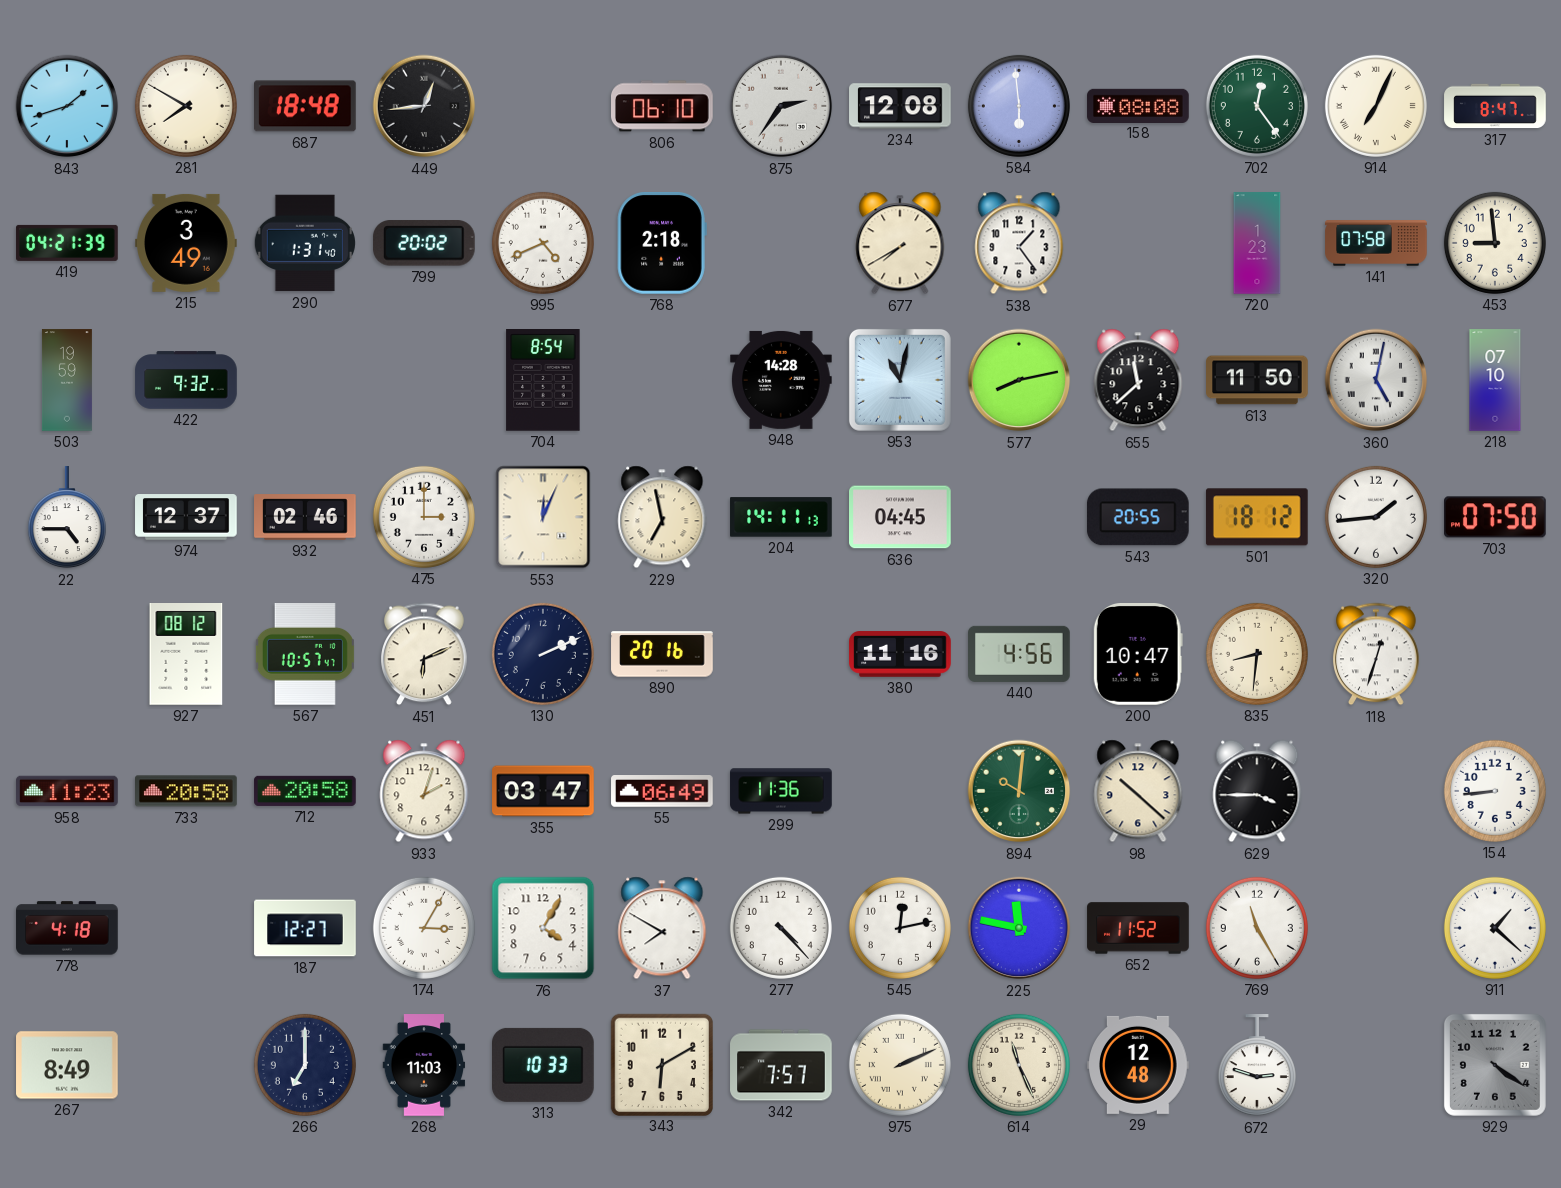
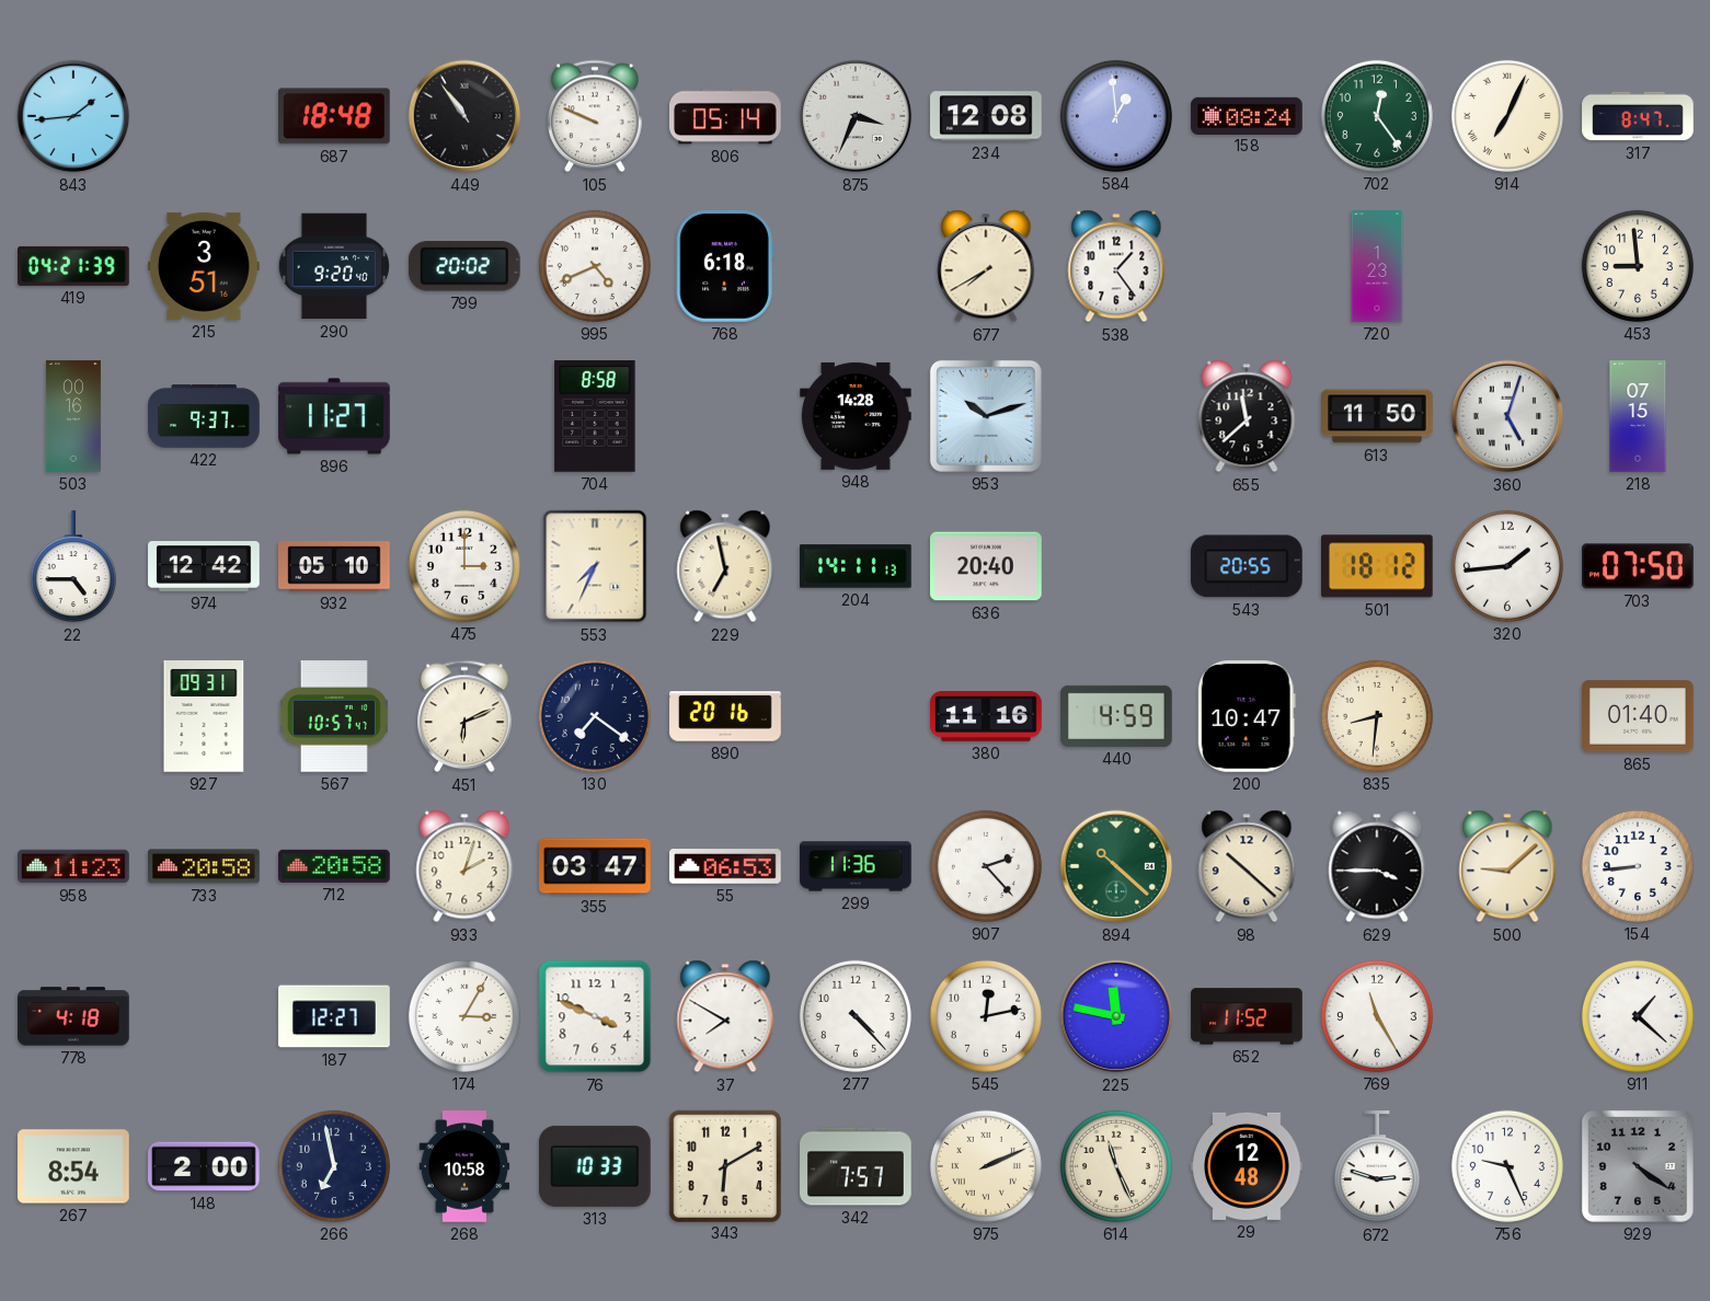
843: 1:42 -> 1:44 (73, 116)
281: 7:50 -> none (186, 106)
449: 12:44 -> 10:54 (464, 116)
105: none -> 9:49 (595, 116)
806: 06:10 -> 05:14 (725, 116)
875: 2:36 -> 3:34 (856, 116)
584: 5:59 -> 12:59 (1116, 116)
158: 08:08 -> 08:24 (1247, 115)
215: 3:49 -> 3:51 (204, 266)
290: 1:31 -> 9:20 (334, 266)
768: 2:18 -> 6:18 (725, 267)
141: 07:58 -> none (1376, 243)
503: 19:59 -> 00:16 (73, 416)
422: 9:32 -> 9:37 (204, 416)
896: none -> 11:27 (334, 416)
704: 8:54 -> 8:58 (595, 417)
953: 11:02 -> 10:12 (986, 416)
577: 8:13 -> none (1019, 380)
360: 5:02 -> 5:03 (1507, 416)
218: 07:10 -> 07:15 (1638, 416)
974: 12:37 -> 12:42 (204, 566)
932: 02:46 -> 05:10 (334, 566)
553: 12:04 -> 7:34 (595, 566)
636: 04:45 -> 20:40 (986, 566)
927: 08:12 -> 09:31 (204, 717)
130: 2:11 -> 7:21 (595, 716)
440: 4:56 -> 4:59 (1116, 716)
118: 12:33 -> none (1376, 654)
865: none -> 01:40 (1638, 716)
55: 06:49 -> 06:53 (725, 867)
907: none -> 2:23 (986, 866)
894: 10:01 -> 10:22 (1116, 866)
500: none -> 9:08 (1507, 866)
76: 4:05 -> 3:49 (595, 1016)
267: 8:49 -> 8:54 (73, 1166)
148: none -> 2:00 (204, 1166)
266: 7:00 -> 6:58 (334, 1166)
268: 11:03 -> 10:58 (464, 1166)
756: none -> 9:26 (1507, 1166)
